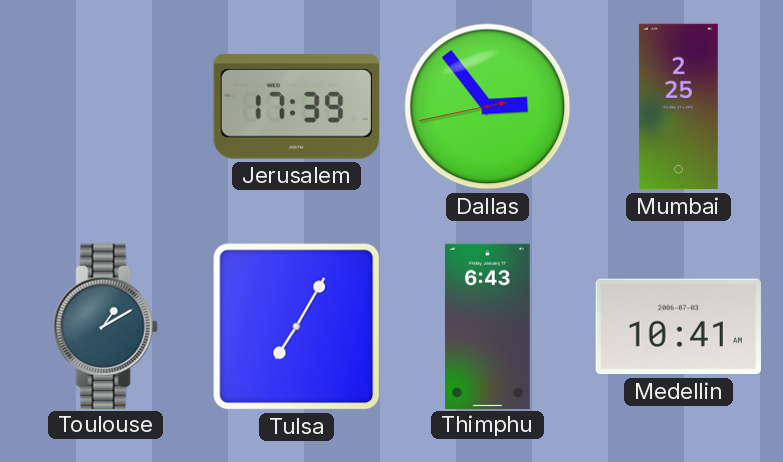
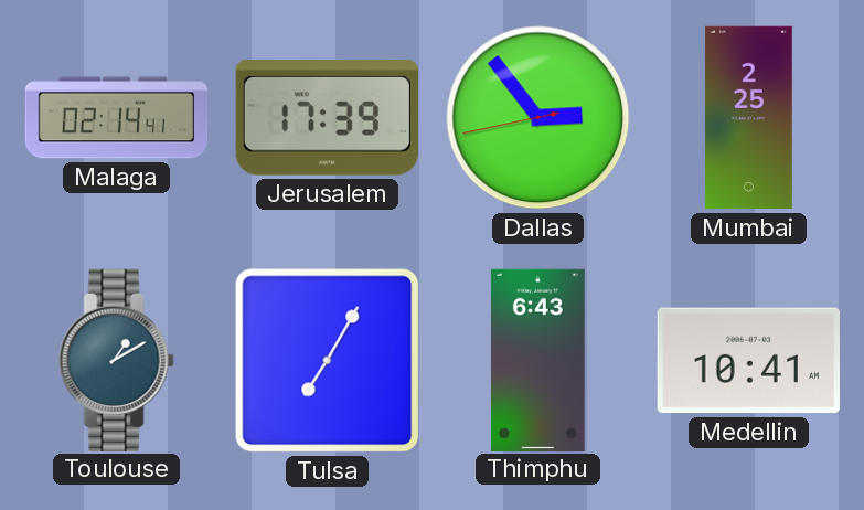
Malaga: none -> 02:14 (117, 118)
